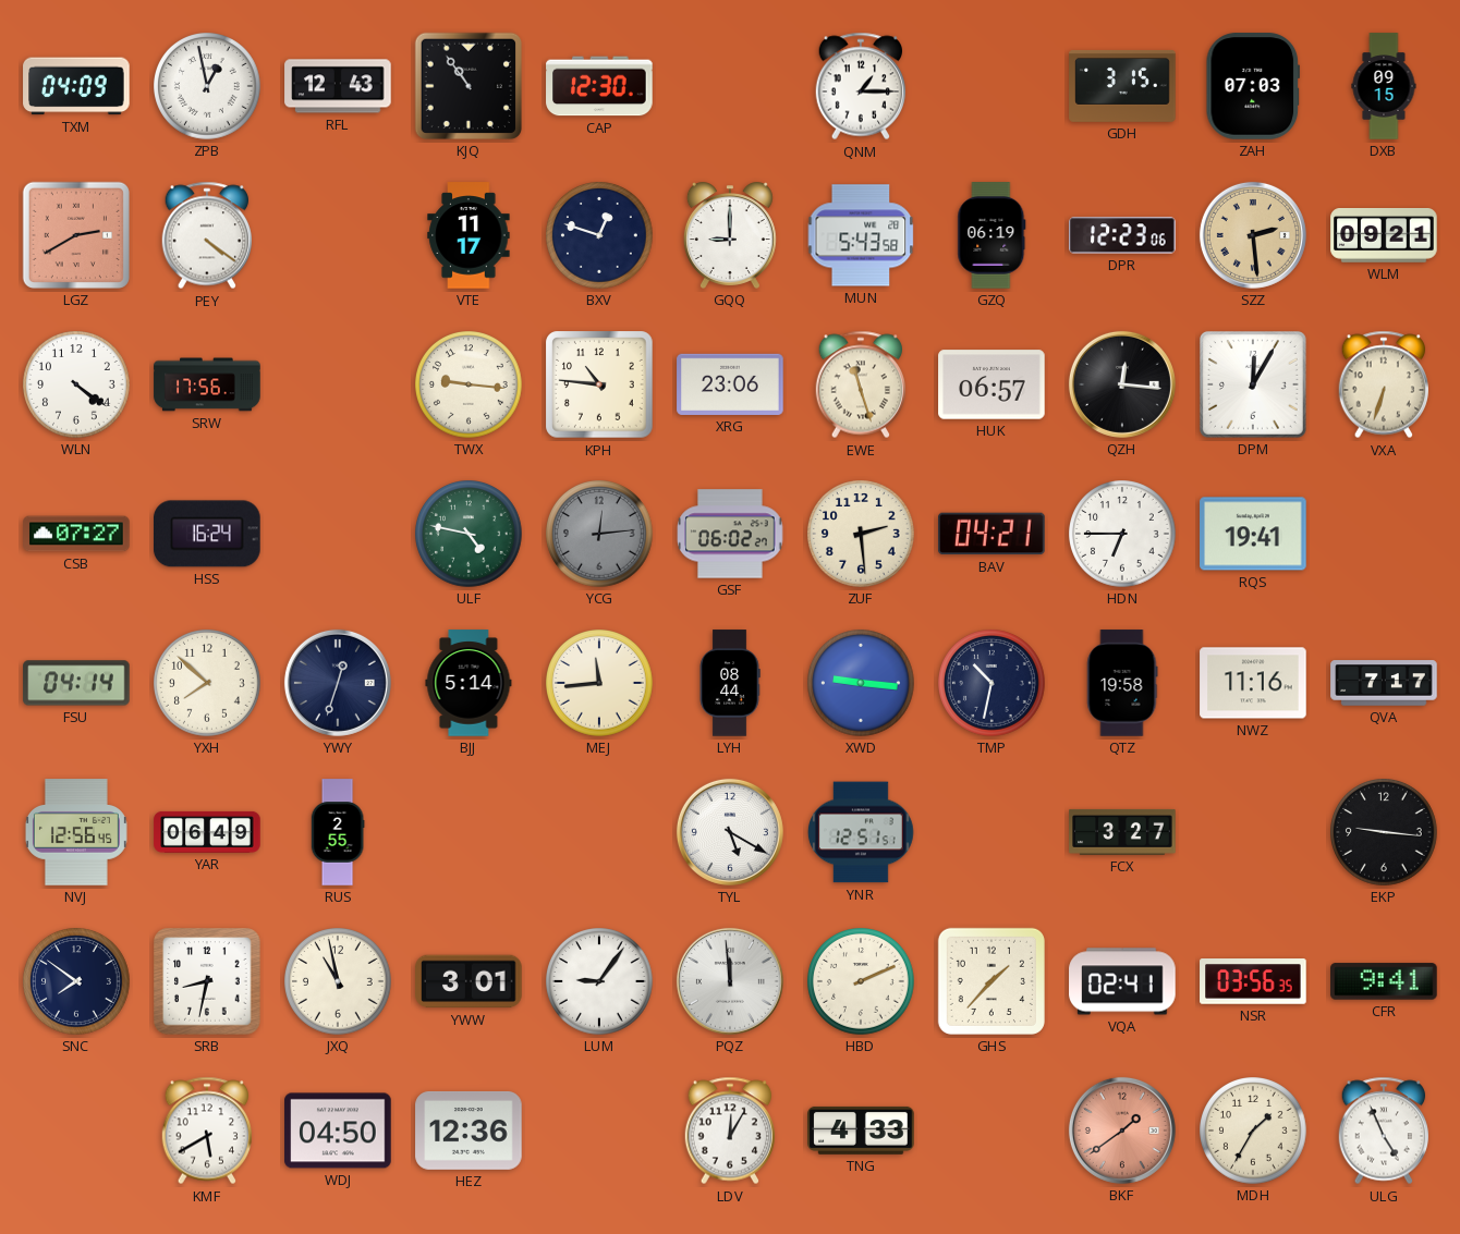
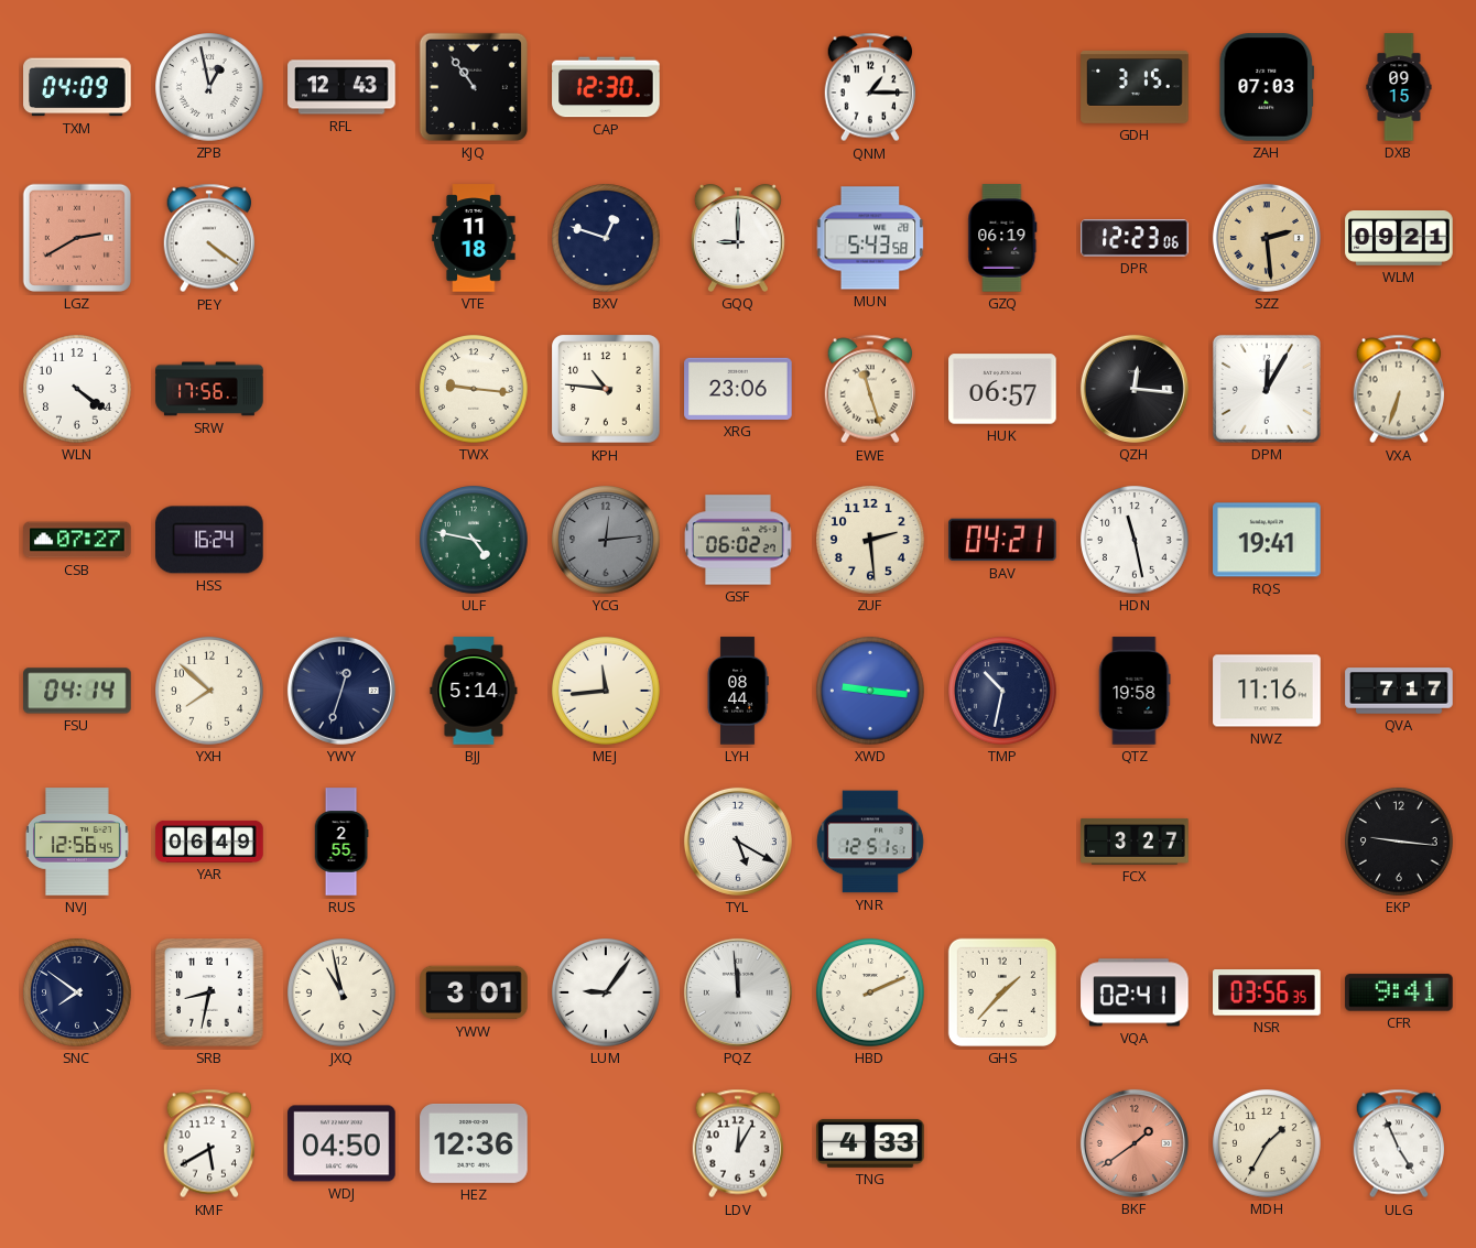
VTE: 11:17 -> 11:18 (474, 238)
HDN: 6:45 -> 11:28 (1136, 541)
